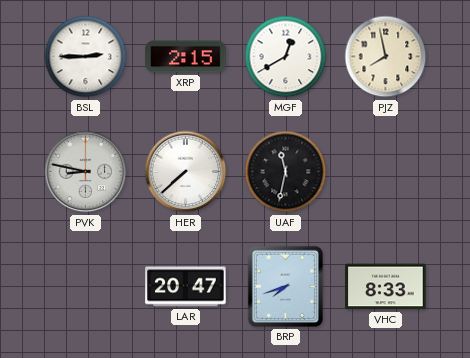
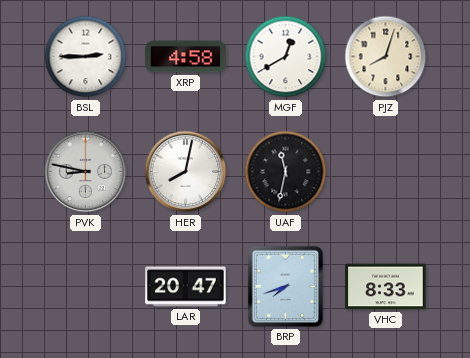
XRP: 2:15 -> 4:58 (186, 57)
PJZ: 7:58 -> 8:03 (386, 57)
HER: 7:38 -> 8:02 (186, 172)
